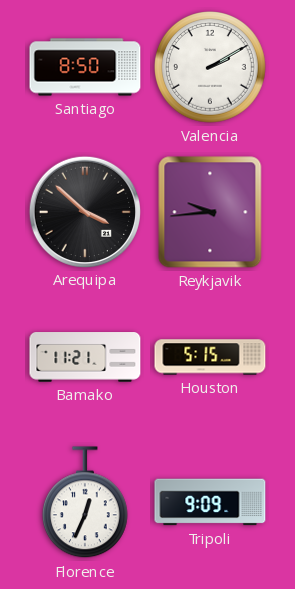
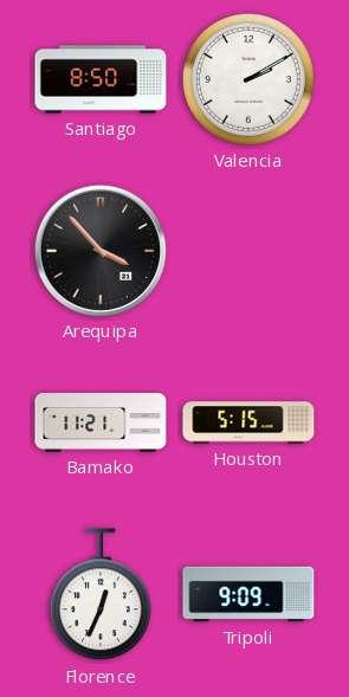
Arequipa: 3:52 -> 3:53 (99, 250)
Reykjavik: 9:44 -> none (210, 212)
